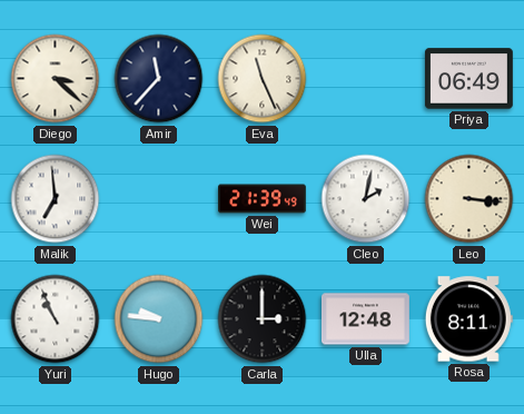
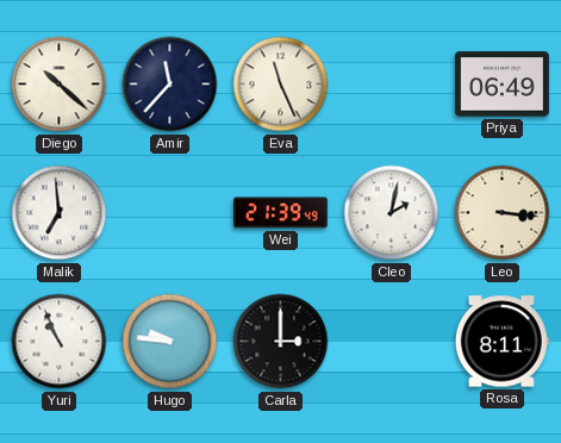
Diego: 3:22 -> 10:22 (60, 85)
Ulla: 12:48 -> none (366, 319)
